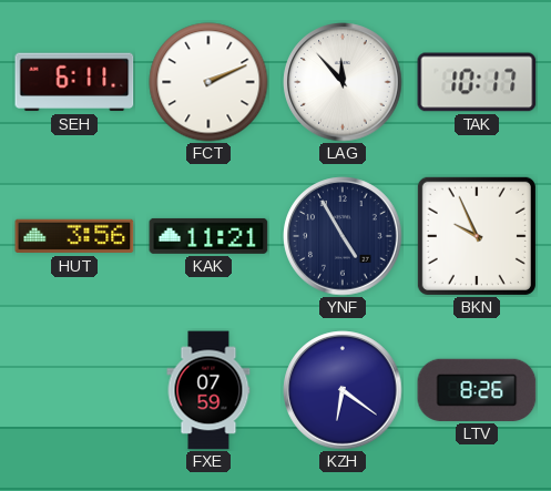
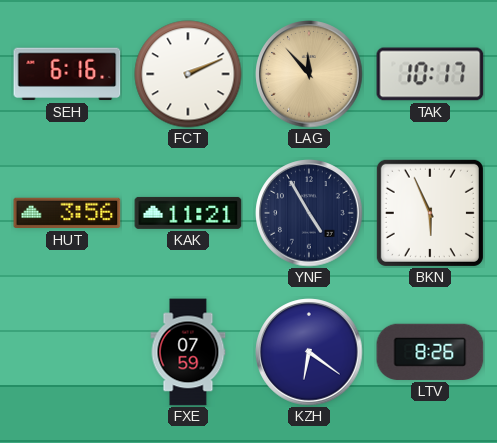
SEH: 6:11 -> 6:16 (67, 74)
LAG dial: white -> champagne (309, 74)
BKN: 9:56 -> 5:56 (430, 213)
